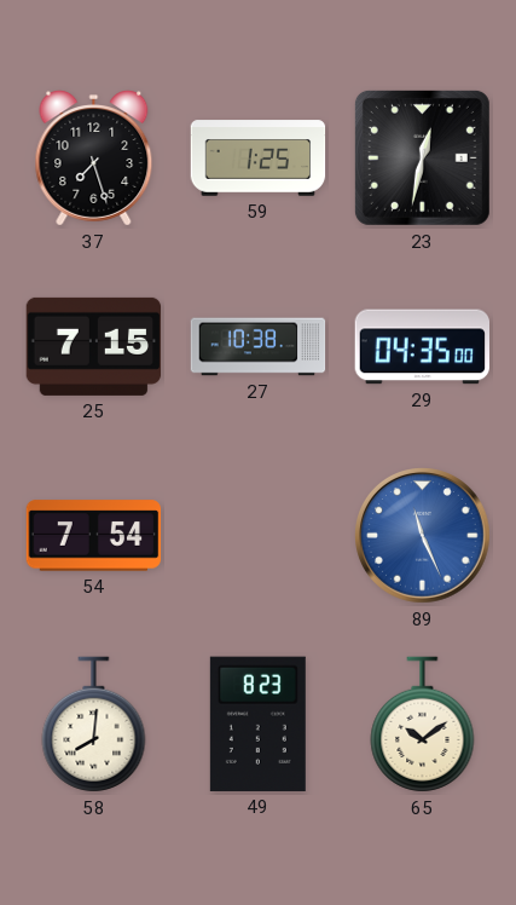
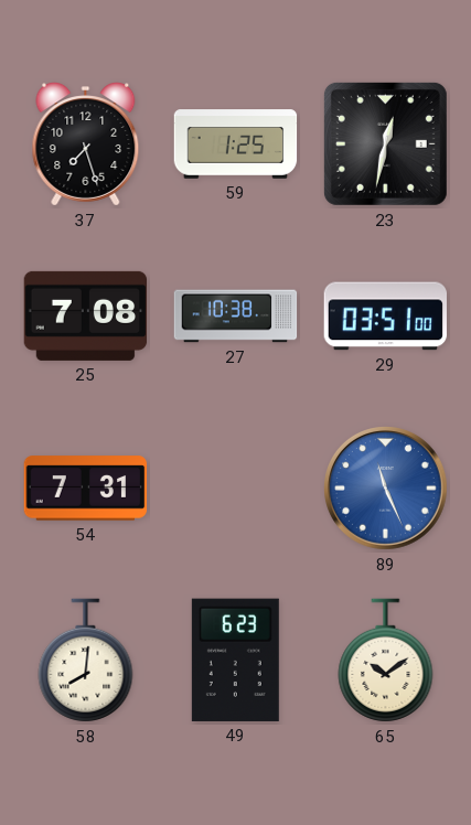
25: 7:15 -> 7:08 (86, 315)
29: 04:35 -> 03:51 (386, 317)
54: 7:54 -> 7:31 (86, 489)
49: 8:23 -> 6:23 (235, 660)
